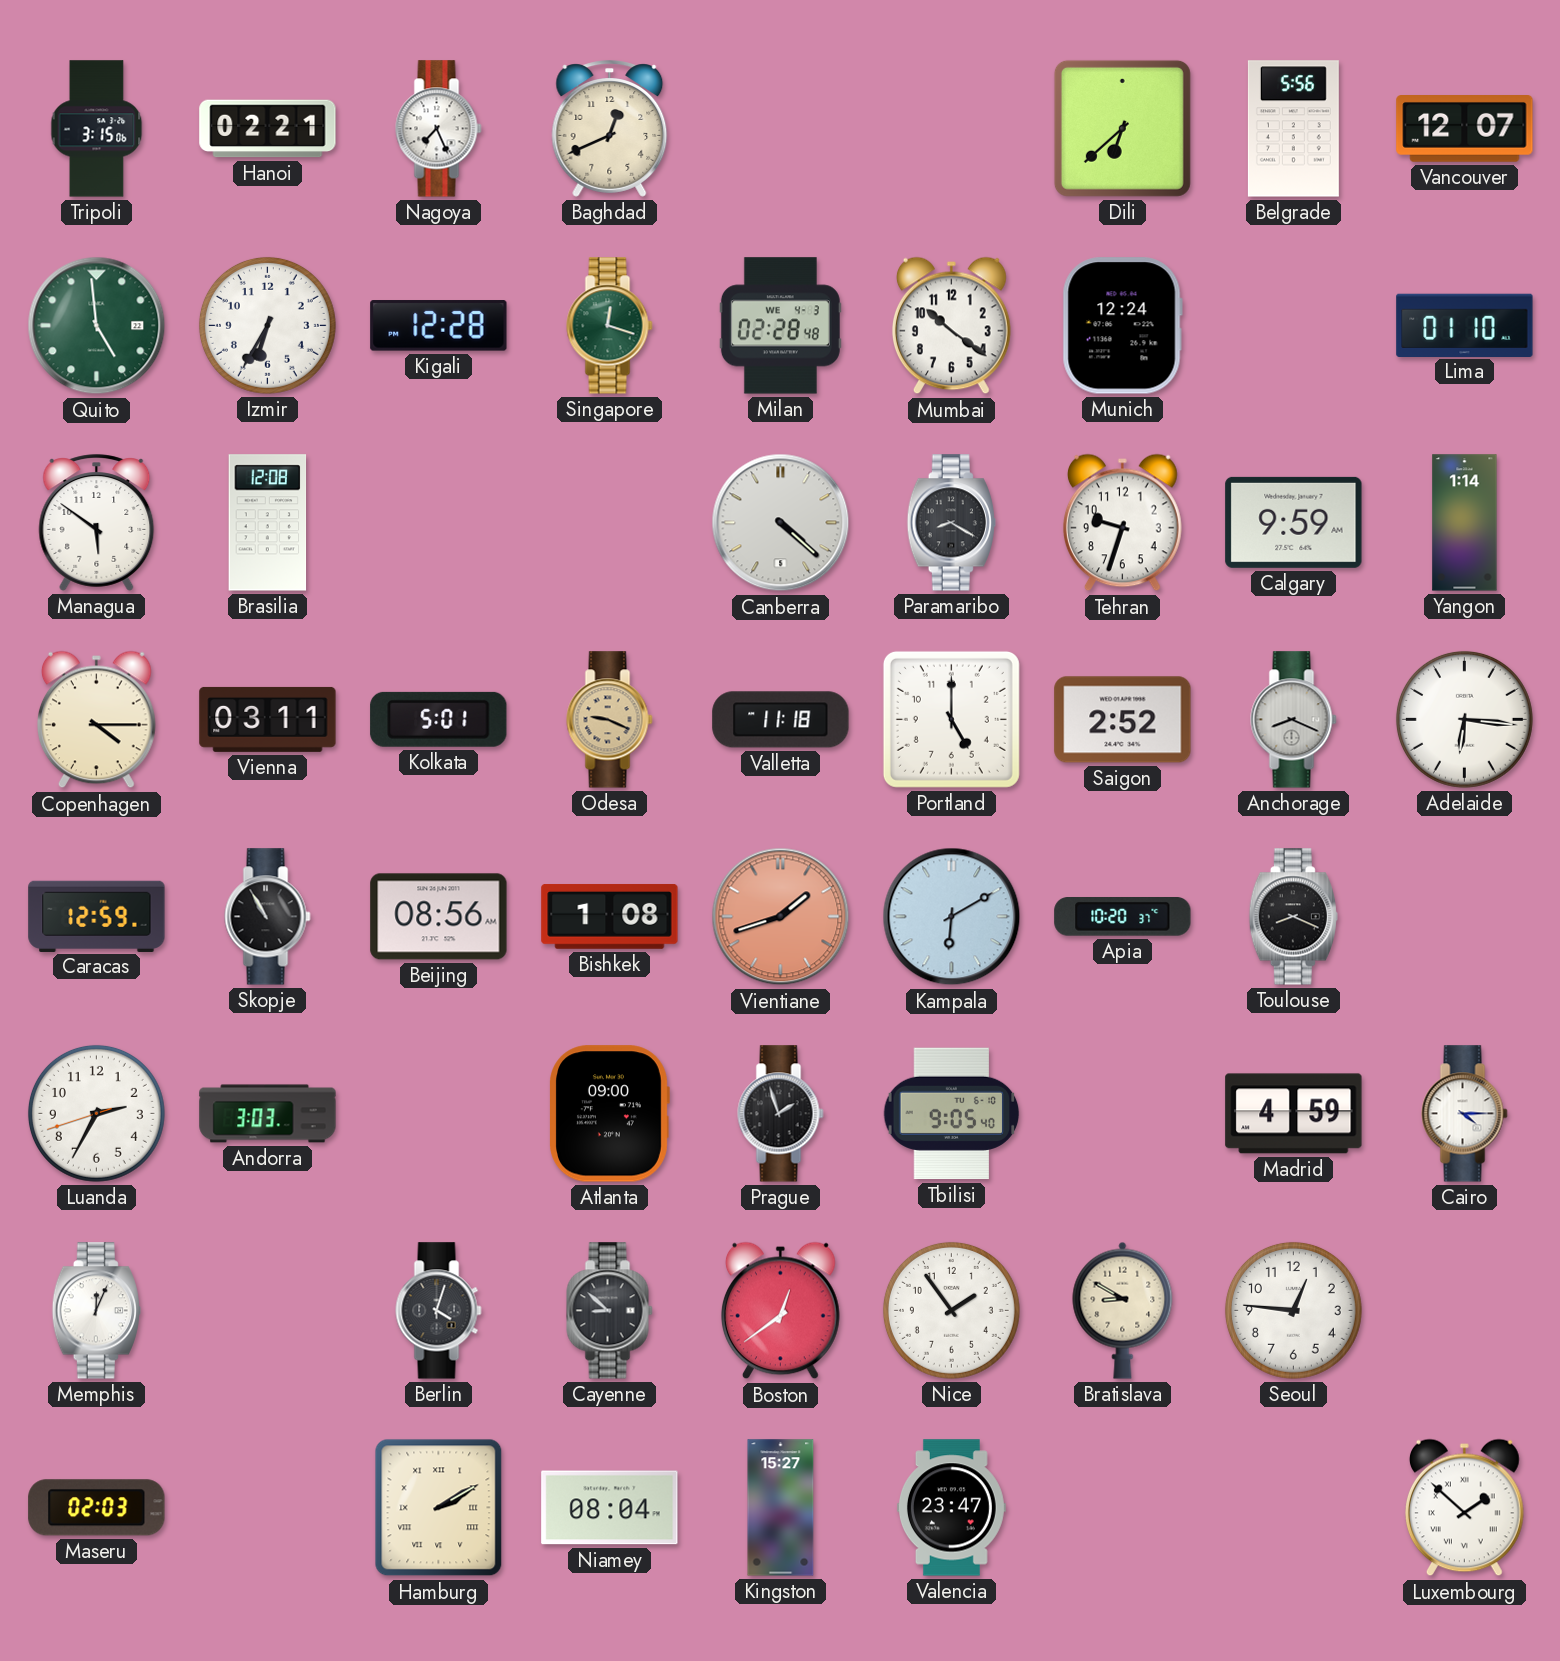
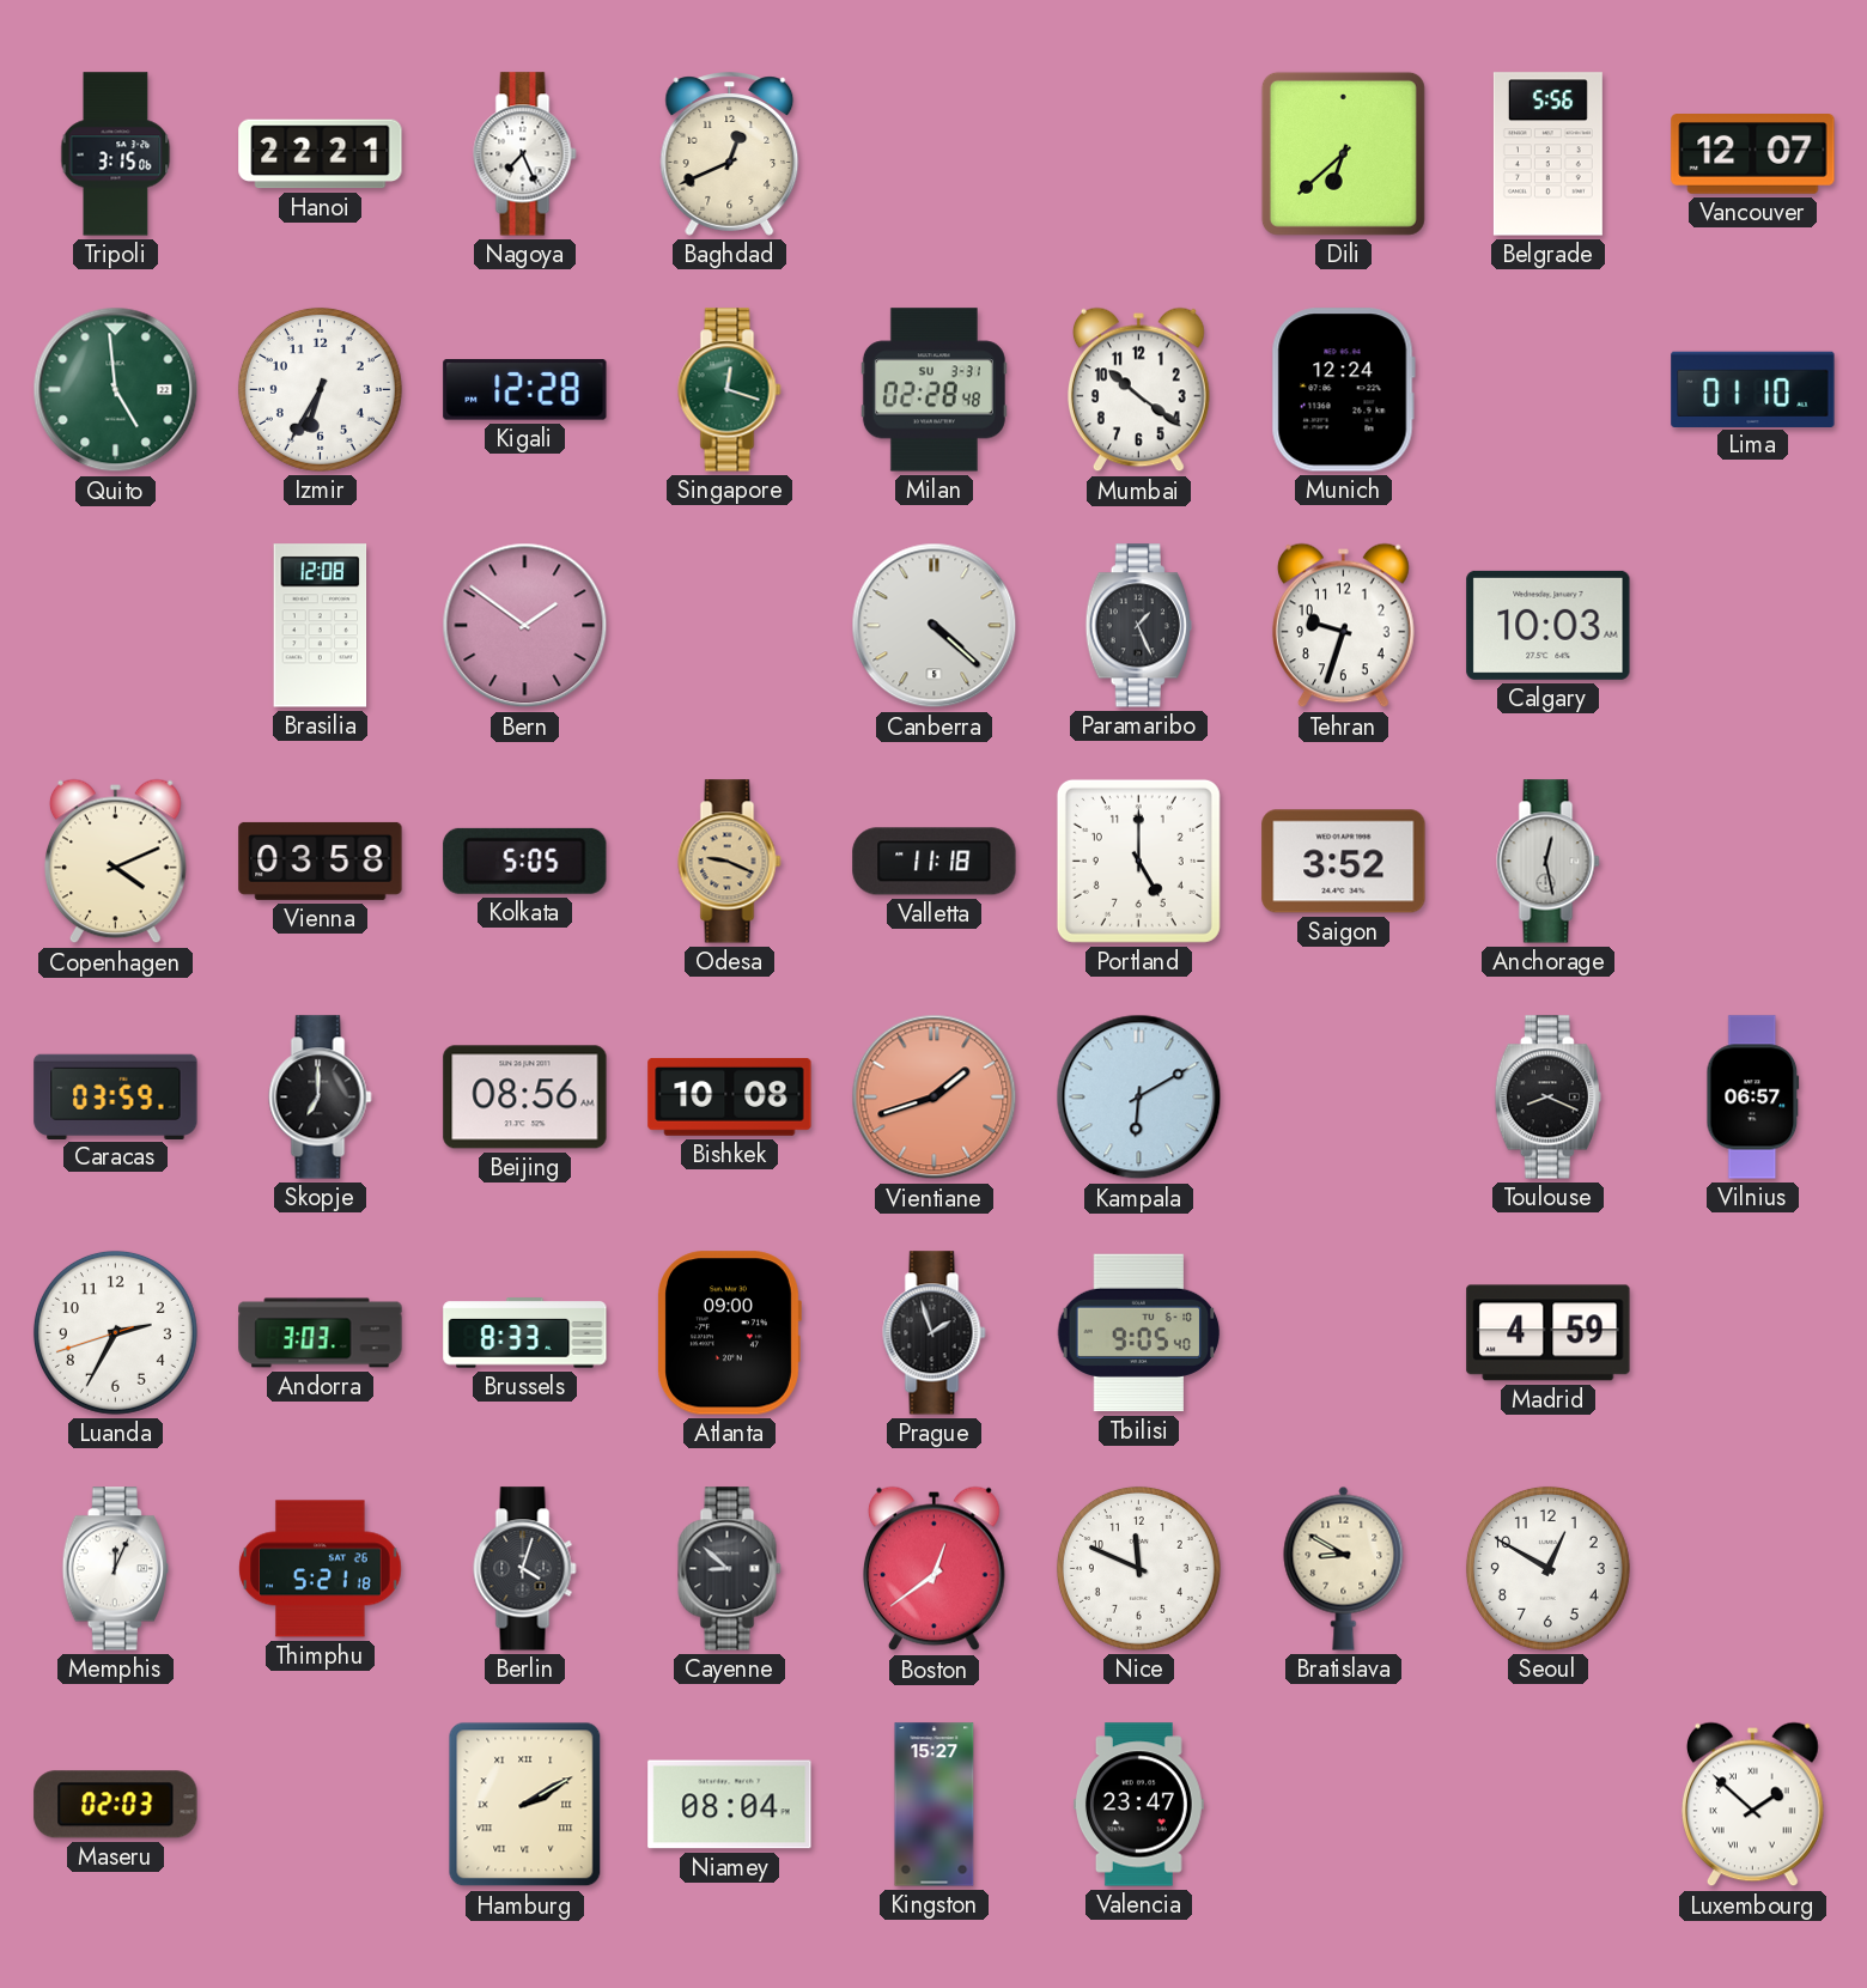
Hanoi: 02:21 -> 22:21 (321, 154)
Milan date: WE 4-3 -> SU 3-31 (933, 390)
Managua: 5:51 -> none (97, 523)
Bern: none -> 1:51 (525, 626)
Paramaribo: 8:20 -> 1:26 (1138, 626)
Calgary: 9:59 -> 10:03 (1549, 625)
Yangon: 1:14 -> none (1465, 523)
Copenhagen: 4:15 -> 4:11 (115, 862)
Vienna: 03:11 -> 03:58 (321, 861)
Kolkata: 5:01 -> 5:05 (525, 861)
Saigon: 2:52 -> 3:52 (1344, 862)
Anchorage: 8:19 -> 12:28 (1549, 862)
Adelaide: 6:16 -> none (1464, 719)
Caracas: 12:59 -> 03:59 (116, 1096)
Skopje: 10:55 -> 7:00 (321, 1098)
Bishkek: 1:08 -> 10:08 (730, 1098)
Apia: 10:20 -> none (1123, 917)
Vilnius: none -> 06:57 (1753, 1098)
Brussels: none -> 8:33 (525, 1333)
Cairo: 4:15 -> none (1465, 1114)
Thimphu: none -> 5:21 (321, 1569)
Nice: 1:54 -> 11:49 (1138, 1568)
Seoul: 12:46 -> 12:50 (1547, 1568)
